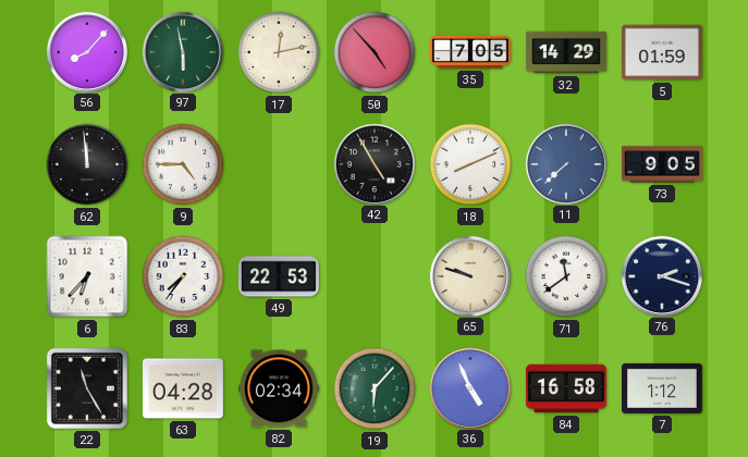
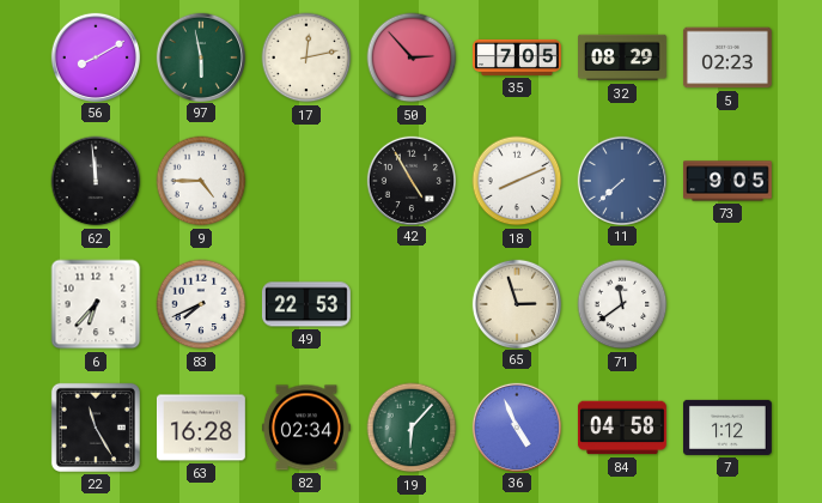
56: 8:07 -> 8:10 (95, 56)
50: 4:53 -> 2:53 (412, 57)
32: 14:29 -> 08:29 (623, 57)
5: 01:59 -> 02:23 (727, 57)
83: 7:36 -> 7:41 (201, 304)
65: 9:48 -> 2:57 (516, 303)
76: 2:18 -> none (661, 275)
63: 04:28 -> 16:28 (201, 428)
84: 16:58 -> 04:58 (622, 428)
